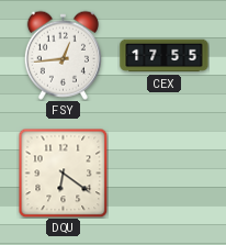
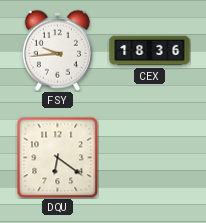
FSY: 12:44 -> 9:44 (57, 50)
CEX: 17:55 -> 18:36 (150, 51)
